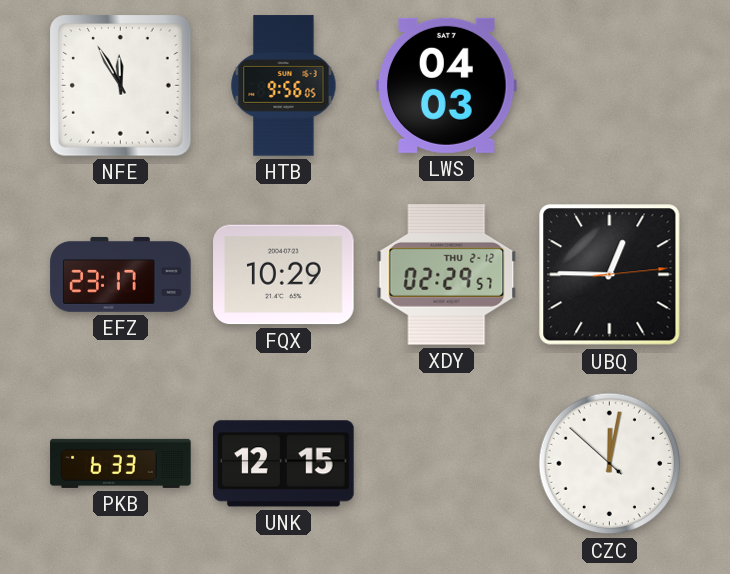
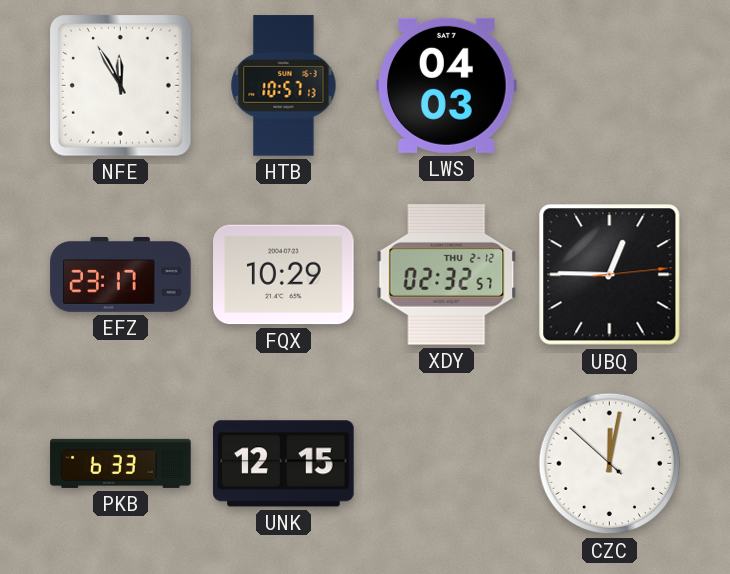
HTB: 9:56 -> 10:57 (284, 86)
XDY: 02:29 -> 02:32 (447, 275)
